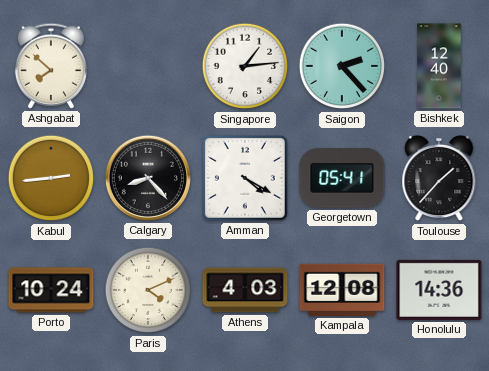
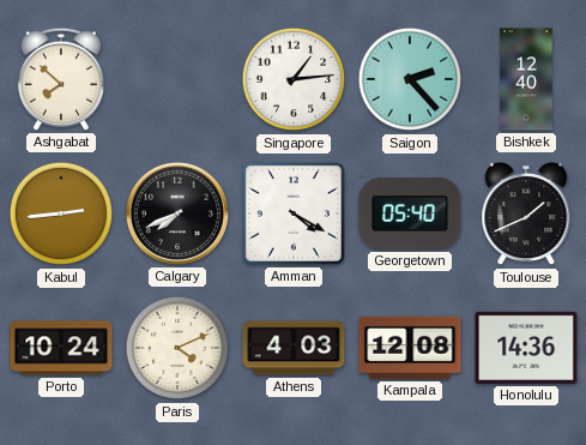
Calgary: 8:23 -> 7:41 (177, 214)
Georgetown: 05:41 -> 05:40 (410, 214)
Toulouse: 1:37 -> 1:41 (526, 214)
